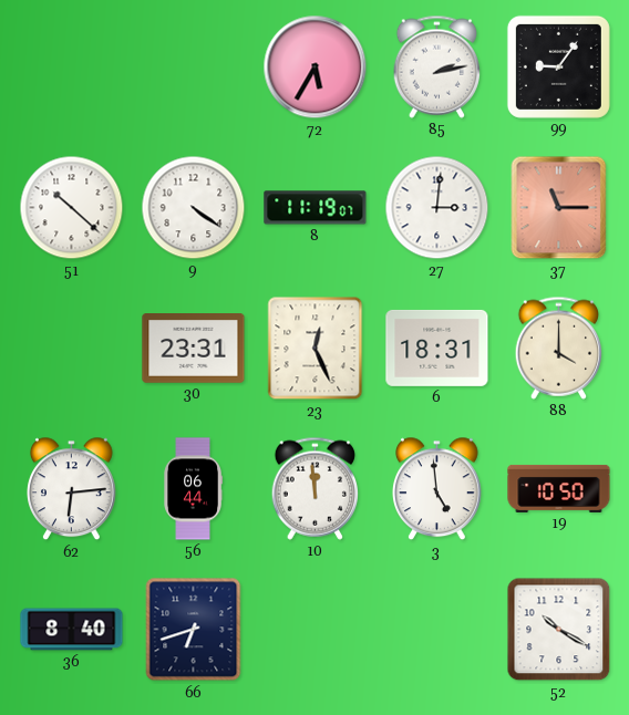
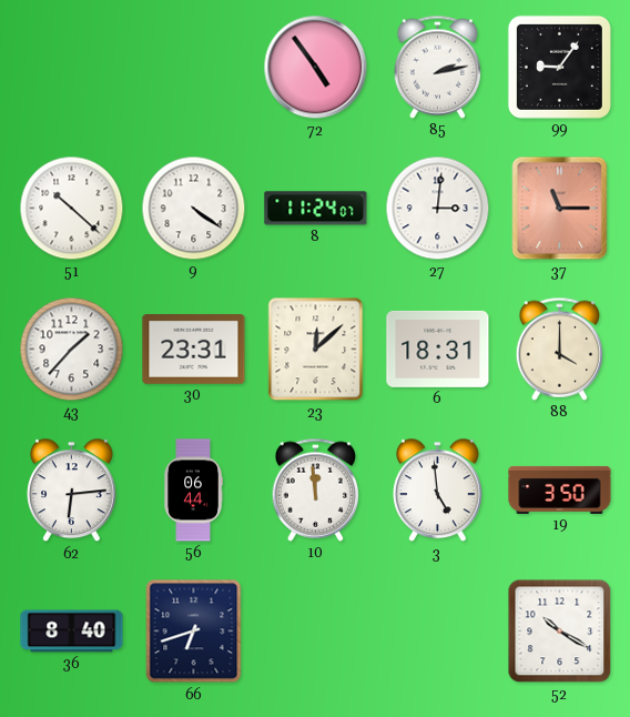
72: 5:35 -> 4:54 (316, 68)
8: 11:19 -> 11:24 (316, 209)
43: none -> 1:37 (72, 350)
23: 12:26 -> 12:08 (316, 350)
19: 10:50 -> 3:50 (560, 489)
